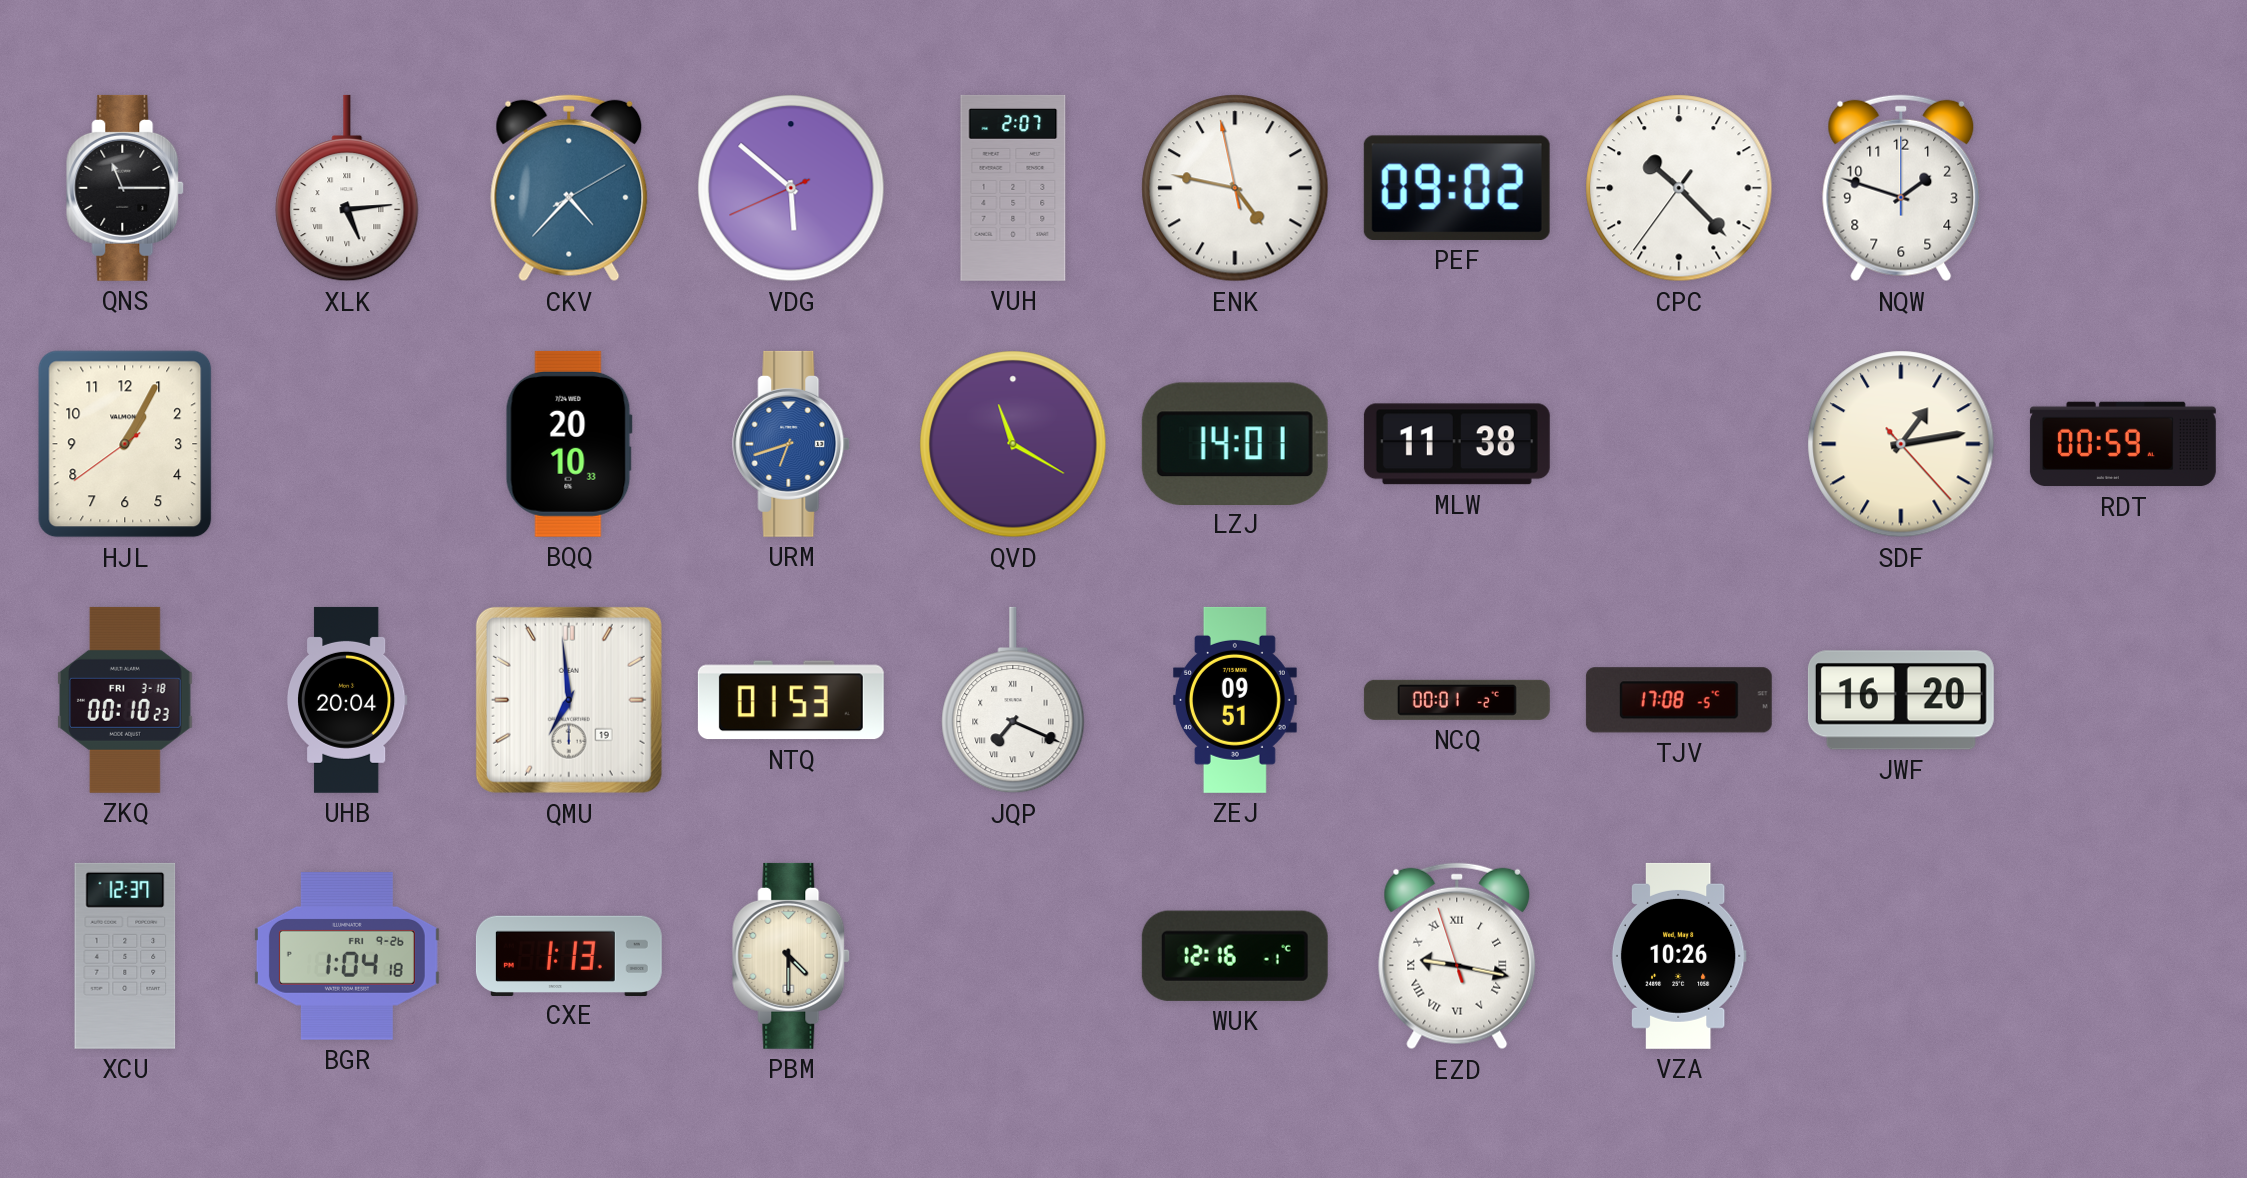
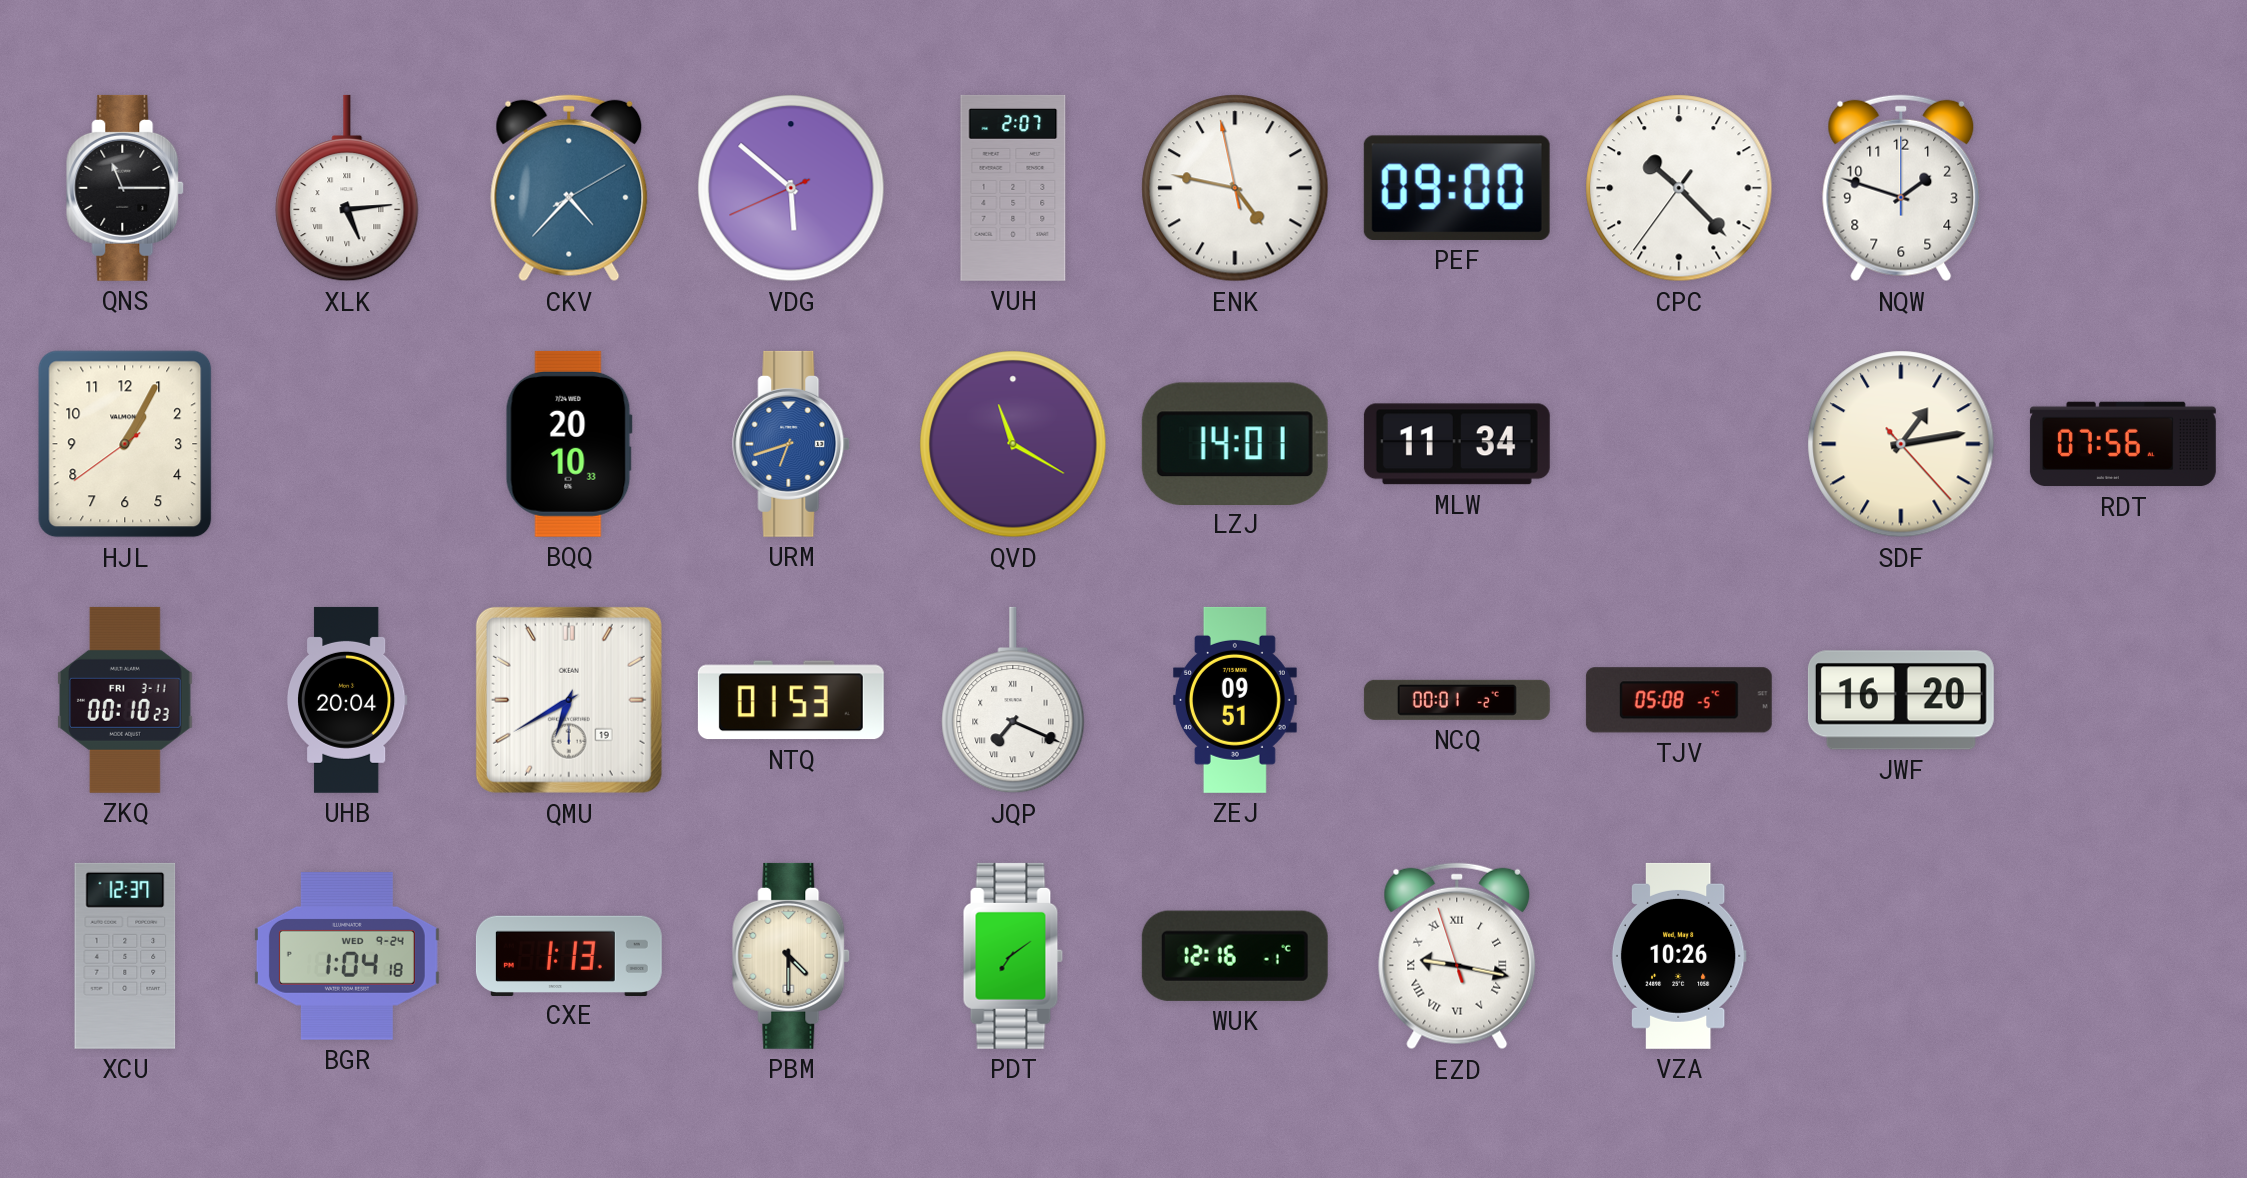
PEF: 09:02 -> 09:00 (1457, 188)
MLW: 11:38 -> 11:34 (1457, 444)
RDT: 00:59 -> 07:56 (2123, 444)
ZKQ date: FRI 3-18 -> FRI 3-11 (125, 700)
QMU: 6:59 -> 6:40 (569, 700)
TJV: 17:08 -> 05:08 (1679, 700)
BGR date: FRI 9-26 -> WED 9-24 (347, 956)
PDT: none -> 7:09 (1013, 956)
